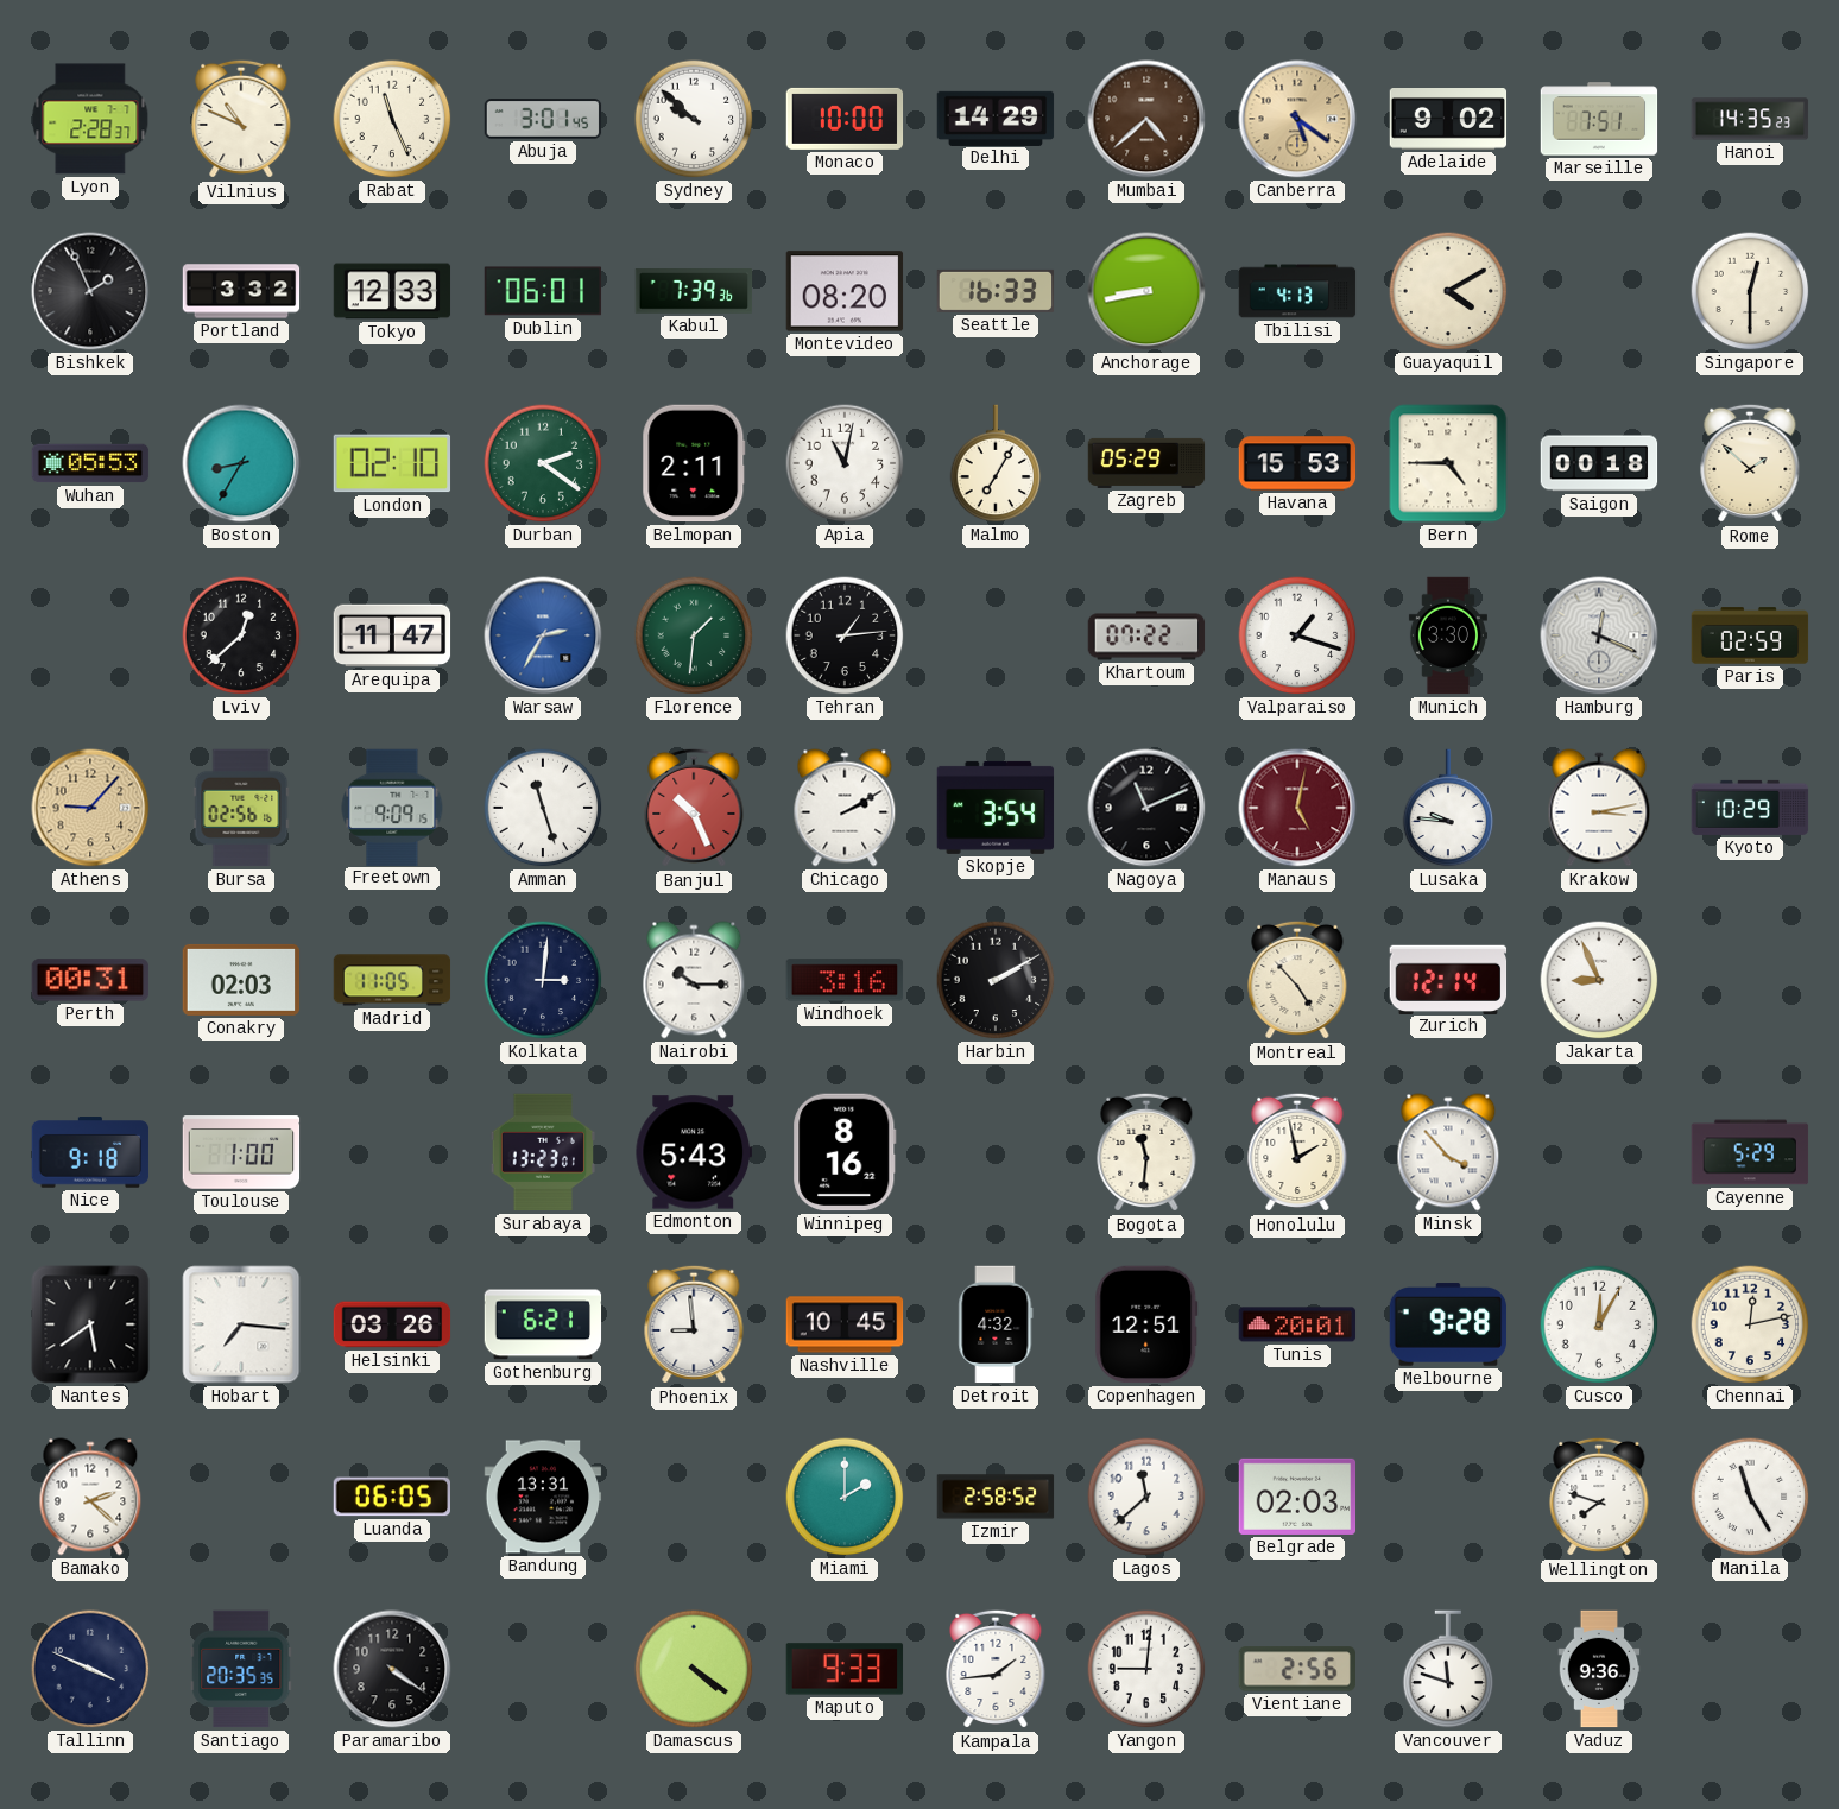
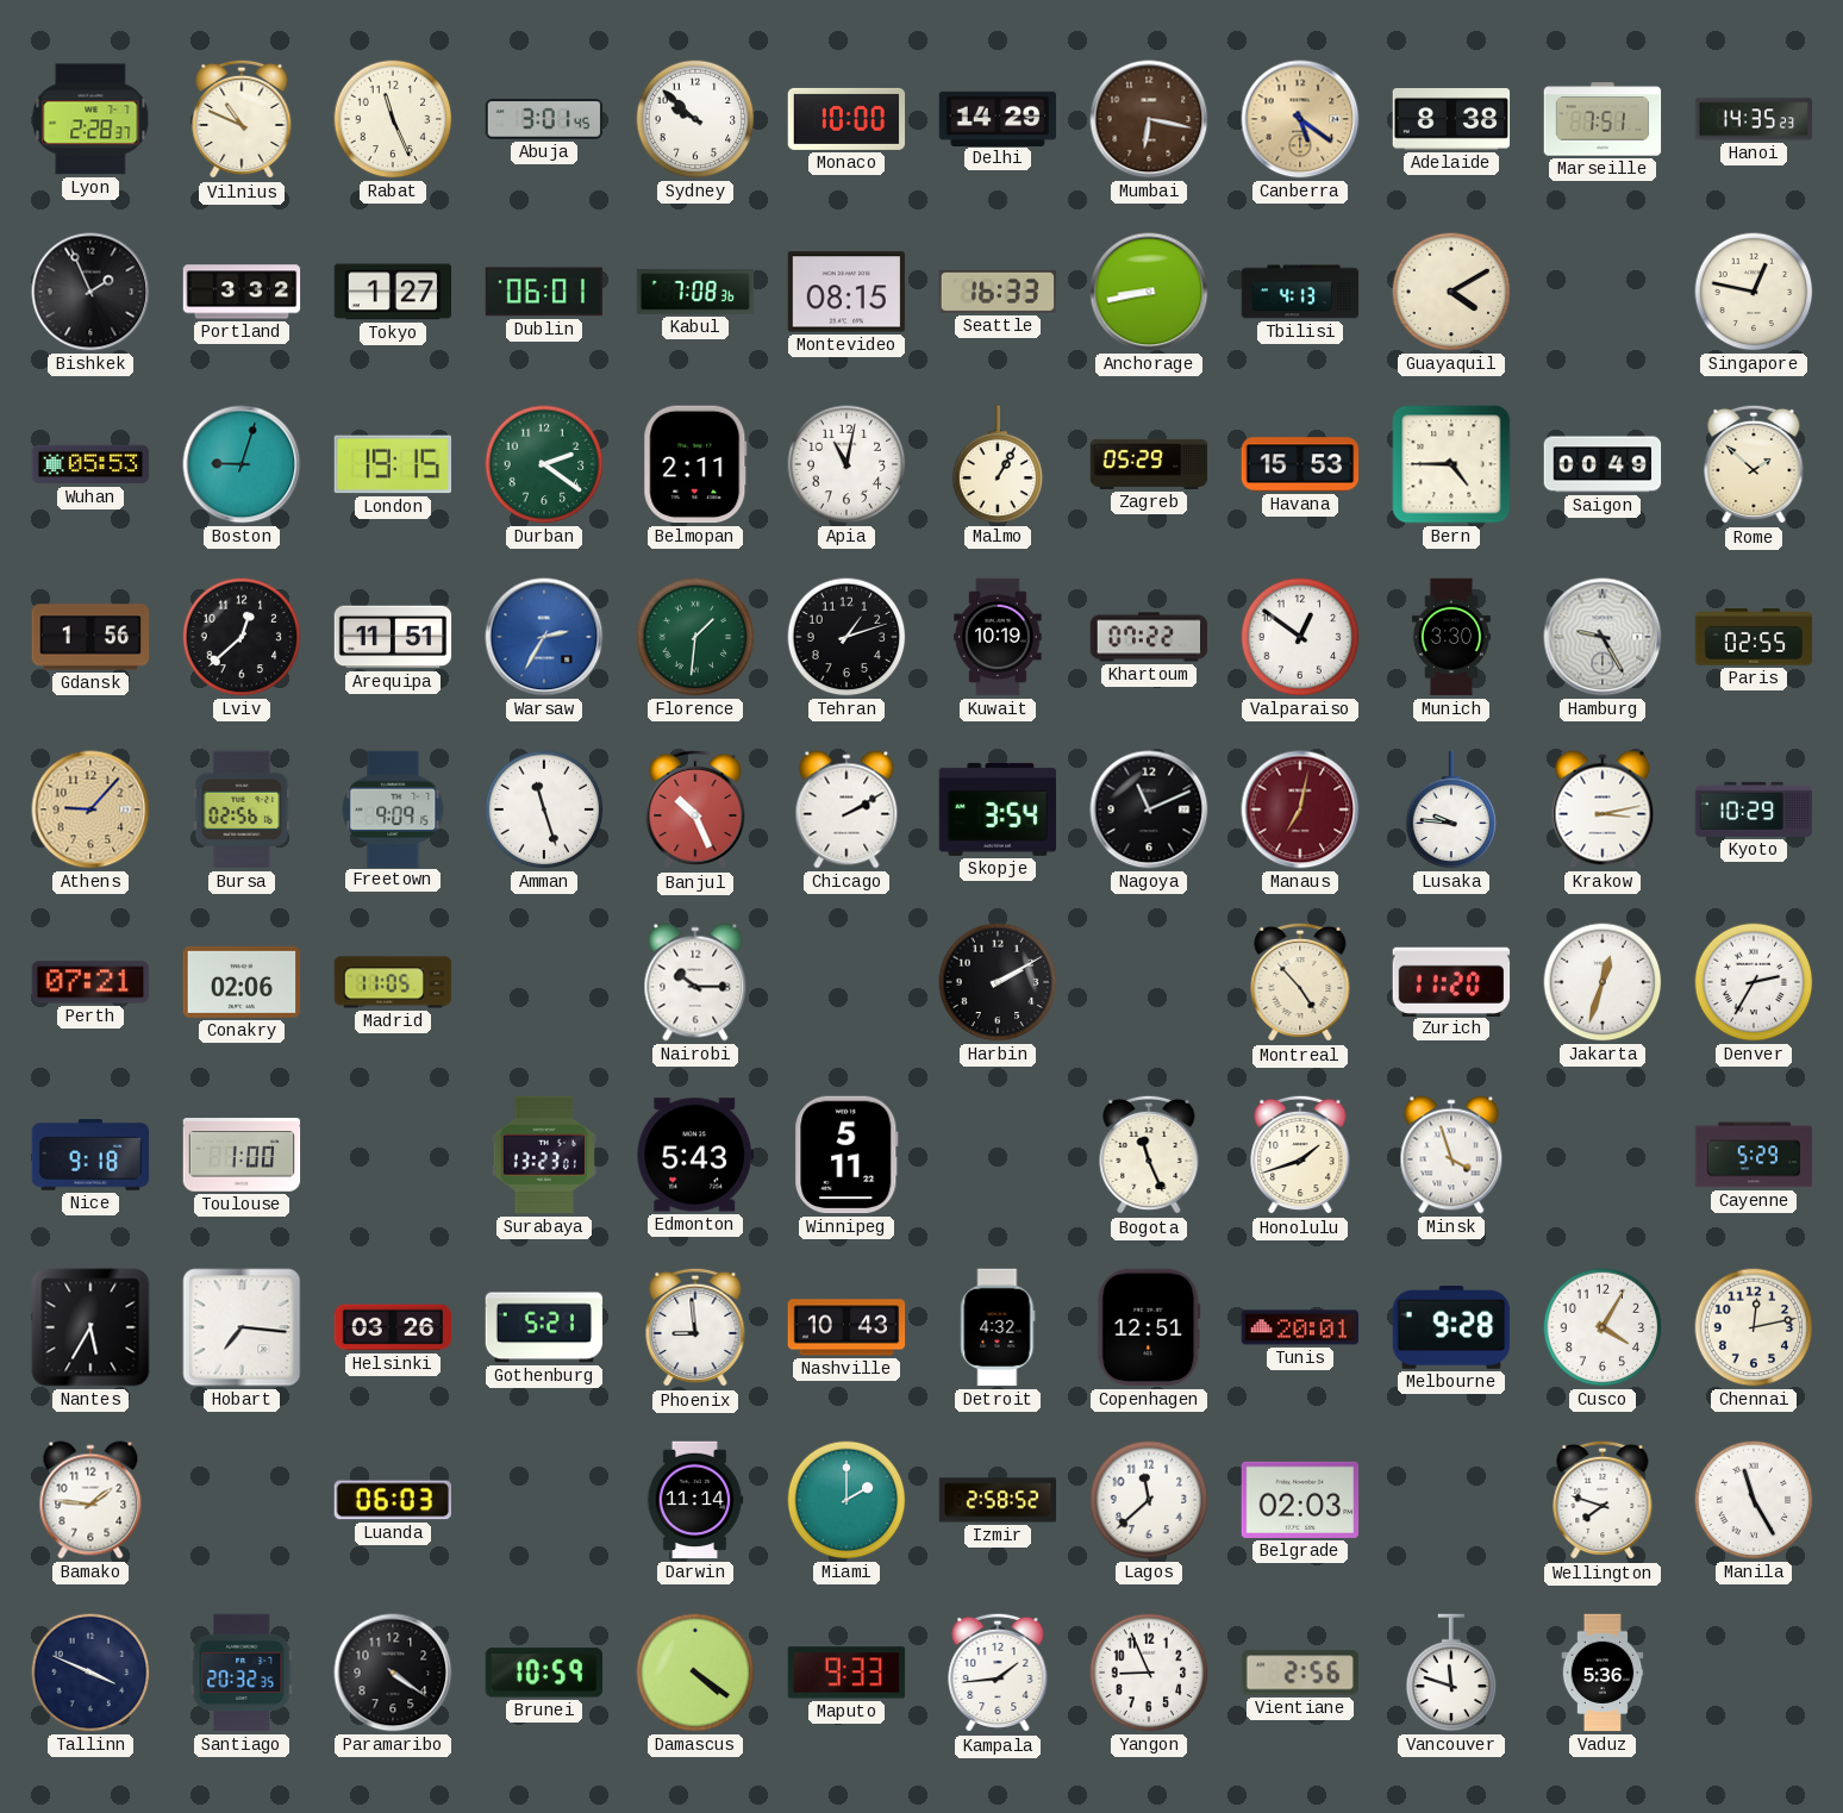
Mumbai: 4:38 -> 6:17 (1149, 119)
Adelaide: 9:02 -> 8:38 (1451, 120)
Tokyo: 12:33 -> 1:27 (393, 292)
Kabul: 7:39 -> 7:08 (695, 292)
Montevideo: 08:20 -> 08:15 (846, 292)
Singapore: 12:30 -> 12:47 (1754, 292)
Boston: 8:35 -> 9:03 (242, 464)
London: 02:10 -> 19:15 (393, 464)
Malmo: 7:05 -> 1:05 (998, 464)
Saigon: 00:18 -> 00:49 (1603, 464)
Gdansk: none -> 1:56 (90, 637)
Arequipa: 11:47 -> 11:51 (393, 637)
Tehran: 1:14 -> 1:12 (846, 637)
Kuwait: none -> 10:19 (998, 637)
Valparaiso: 1:18 -> 12:51 (1300, 637)
Hamburg: 12:19 -> 9:25 (1603, 637)
Paris: 02:59 -> 02:55 (1754, 637)
Manaus: 5:02 -> 7:02 (1300, 809)
Perth: 00:31 -> 07:21 (90, 982)
Conakry: 02:03 -> 02:06 (242, 982)
Kolkata: 3:01 -> none (543, 980)
Windhoek: 3:16 -> none (845, 980)
Zurich: 12:14 -> 11:20 (1451, 981)
Jakarta: 8:56 -> 12:33 (1603, 982)
Denver: none -> 2:35 (1754, 982)
Winnipeg: 8:16 -> 5:11 (846, 1155)
Bogota: 11:31 -> 11:26 (1149, 1155)
Honolulu: 1:58 -> 1:42 (1300, 1155)
Minsk: 3:53 -> 3:57 (1451, 1155)
Nantes: 5:39 -> 5:35 (90, 1327)
Gothenburg: 6:21 -> 5:21 (544, 1327)
Nashville: 10:45 -> 10:43 (846, 1327)
Cusco: 12:05 -> 4:05 (1603, 1327)
Bamako: 2:22 -> 1:46 (90, 1500)
Luanda: 06:05 -> 06:03 (393, 1500)
Bandung: 13:31 -> none (543, 1497)
Darwin: none -> 11:14 (695, 1500)
Santiago: 20:35 -> 20:32 (242, 1673)
Brunei: none -> 10:59 (544, 1673)
Yangon: 9:01 -> 8:56 (1149, 1673)
Vaduz: 9:36 -> 5:36 (1603, 1673)
